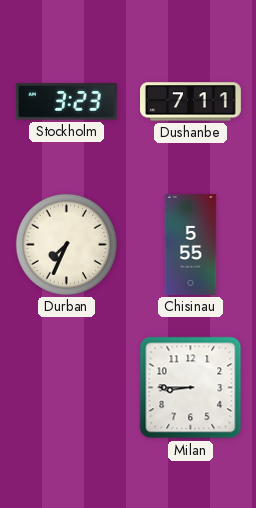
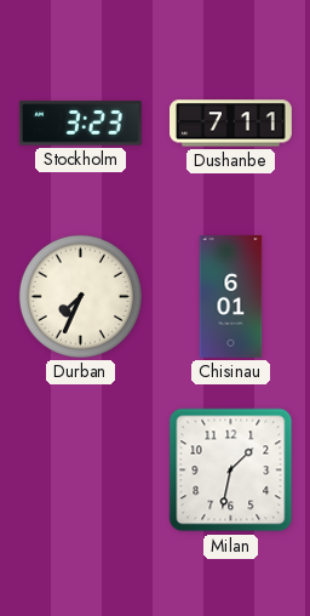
Chisinau: 5:55 -> 6:01 (231, 297)
Milan: 8:45 -> 1:32 (231, 470)
